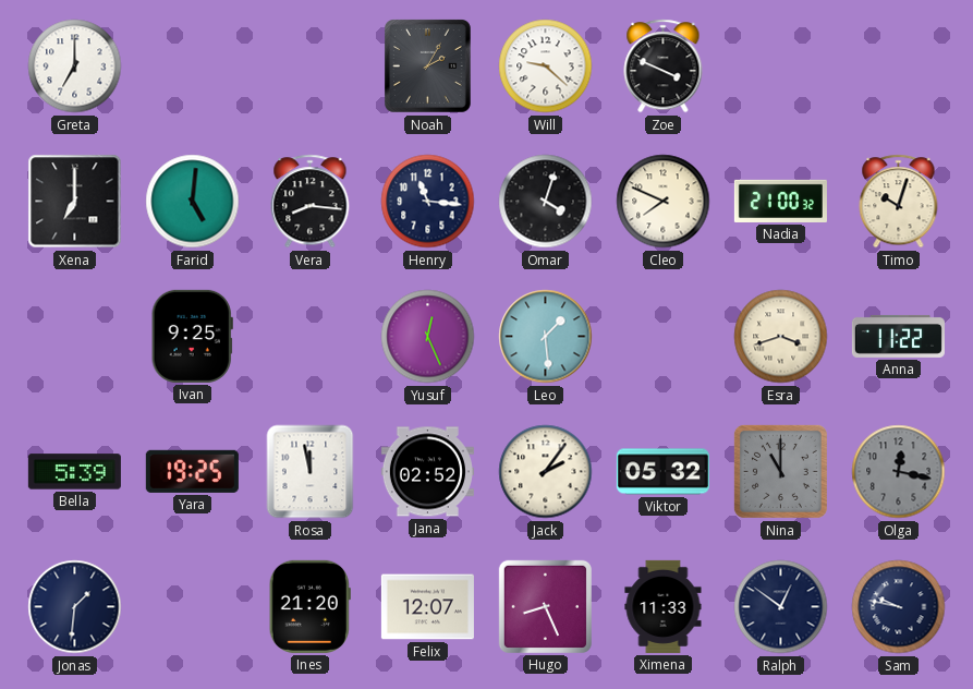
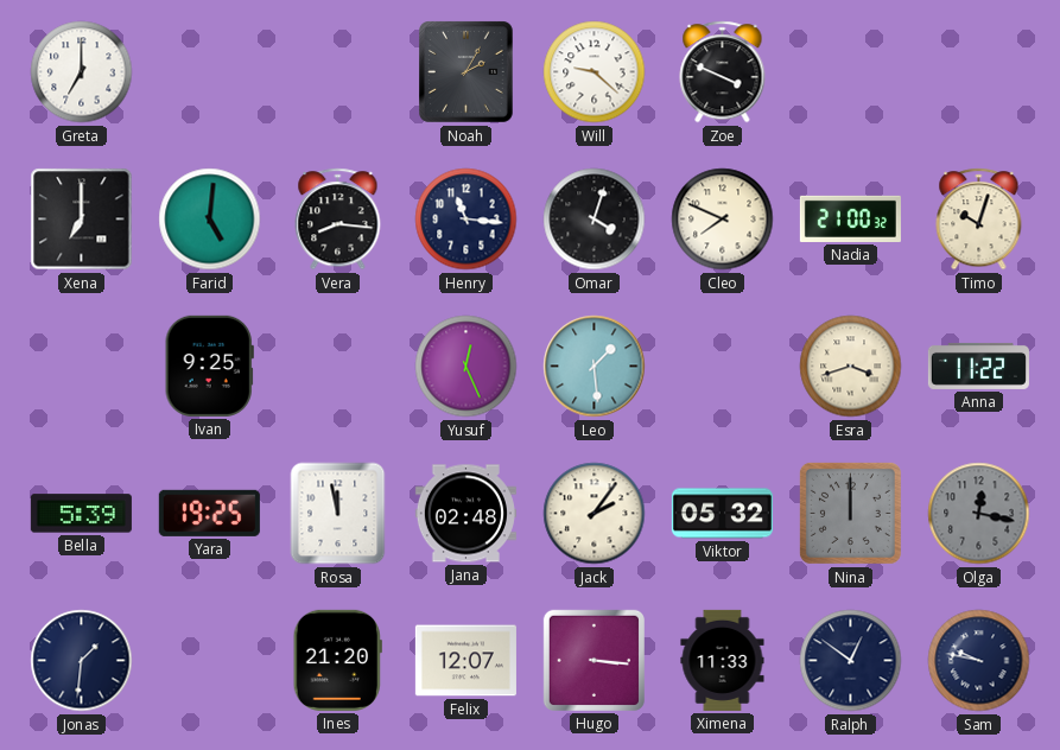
Jana: 02:52 -> 02:48 (465, 514)
Nina: 11:00 -> 12:00 (850, 513)
Hugo: 8:26 -> 3:16 (594, 660)
